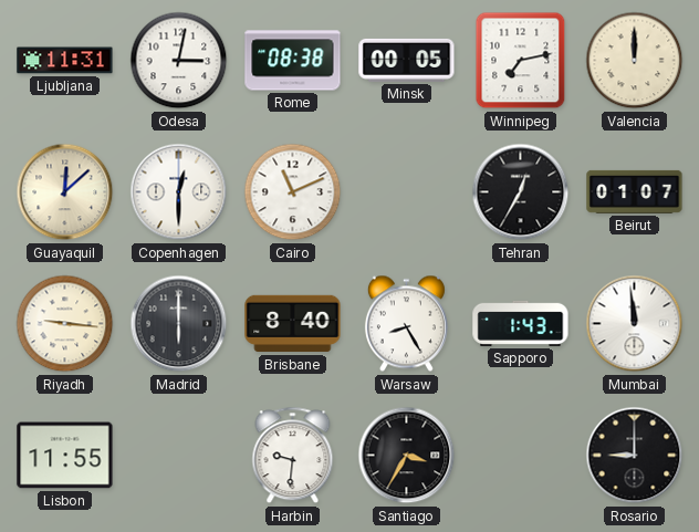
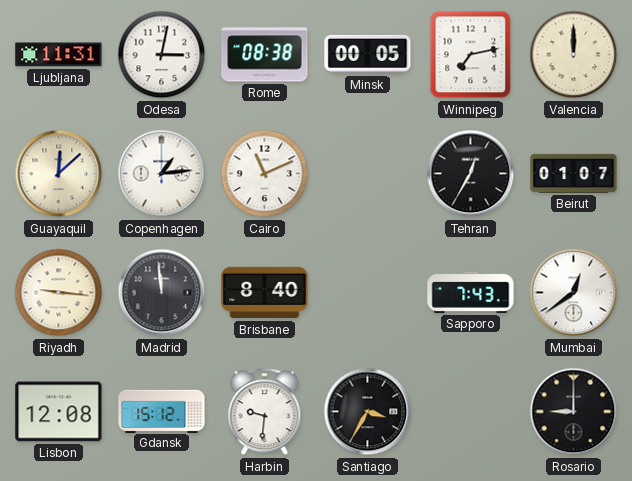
Copenhagen: 12:30 -> 1:14 (162, 174)
Madrid: 6:00 -> 11:59 (162, 293)
Warsaw: 8:25 -> none (406, 324)
Sapporo: 1:43 -> 7:43 (471, 292)
Mumbai: 11:59 -> 12:39 (574, 293)
Lisbon: 11:55 -> 12:08 (59, 412)
Gdansk: none -> 15:12 (162, 411)
